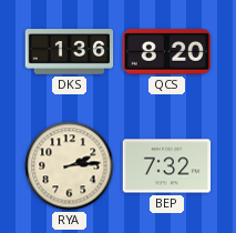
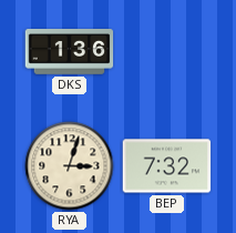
QCS: 8:20 -> none (167, 52)
RYA: 2:14 -> 3:03 (70, 166)
